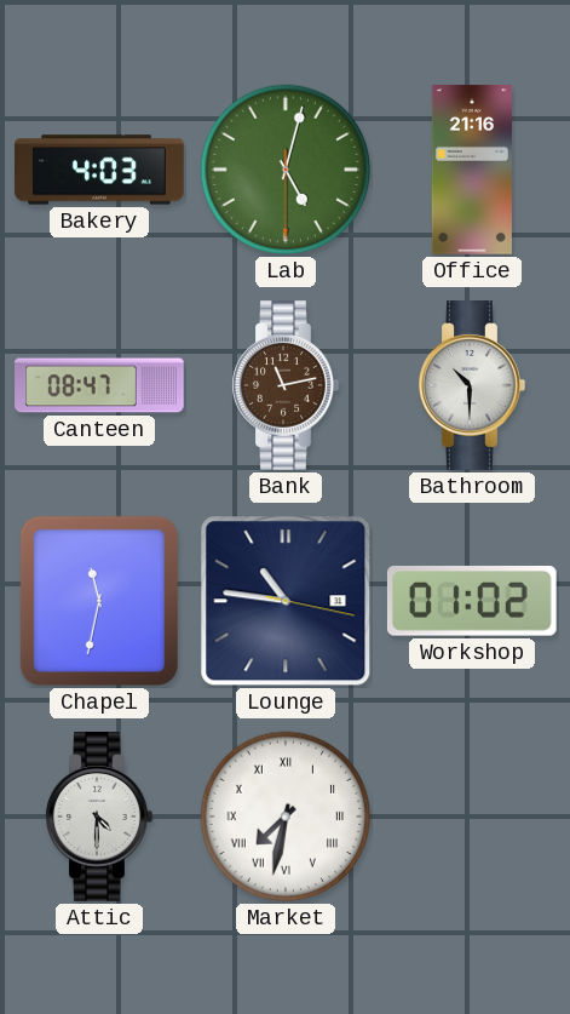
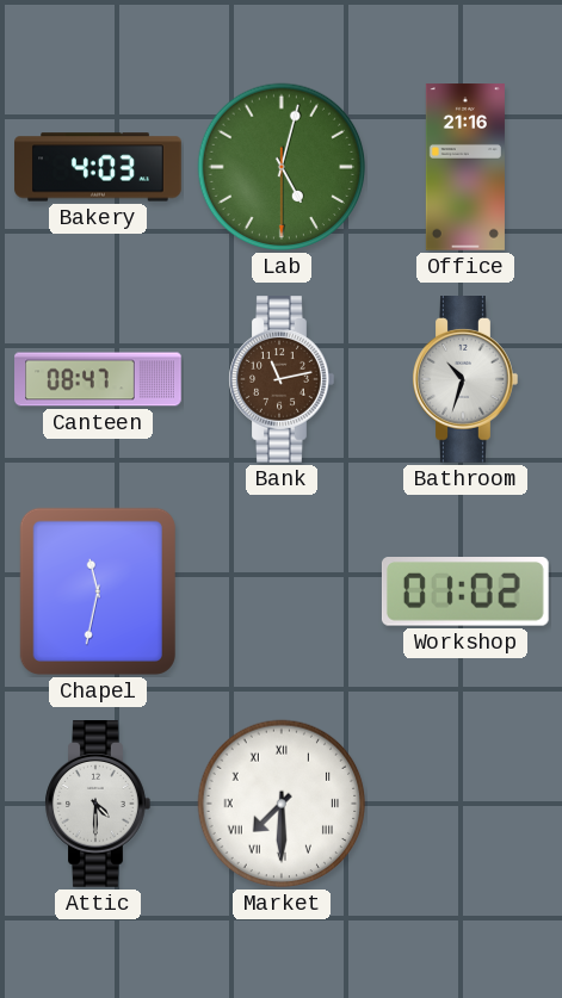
Bathroom: 10:30 -> 10:33 (465, 380)
Lounge: 10:46 -> none (286, 601)
Market: 7:32 -> 7:30 (282, 804)
